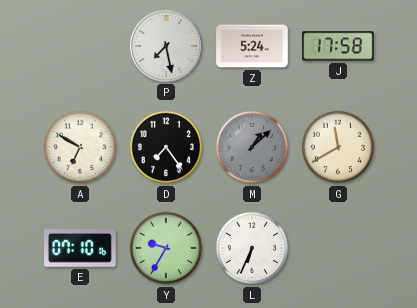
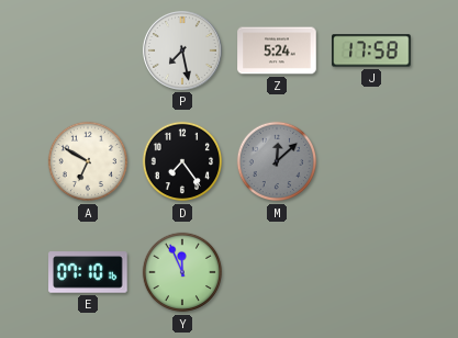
M: 1:08 -> 12:08 (277, 161)
G: 11:40 -> none (338, 147)
Y: 9:35 -> 11:56 (182, 272)
L: 6:34 -> none (252, 248)
